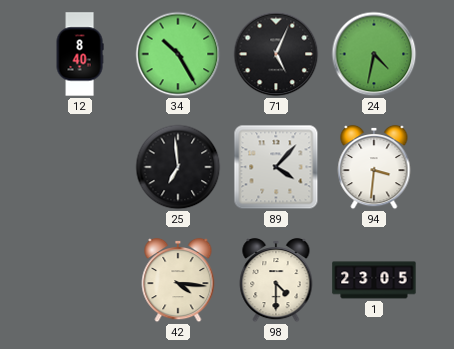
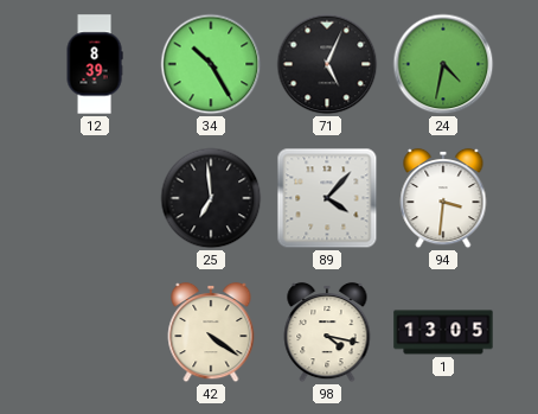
12: 8:40 -> 8:39 (95, 64)
42: 4:16 -> 4:21 (211, 332)
98: 4:30 -> 4:17 (327, 332)
1: 23:05 -> 13:05 (443, 332)
